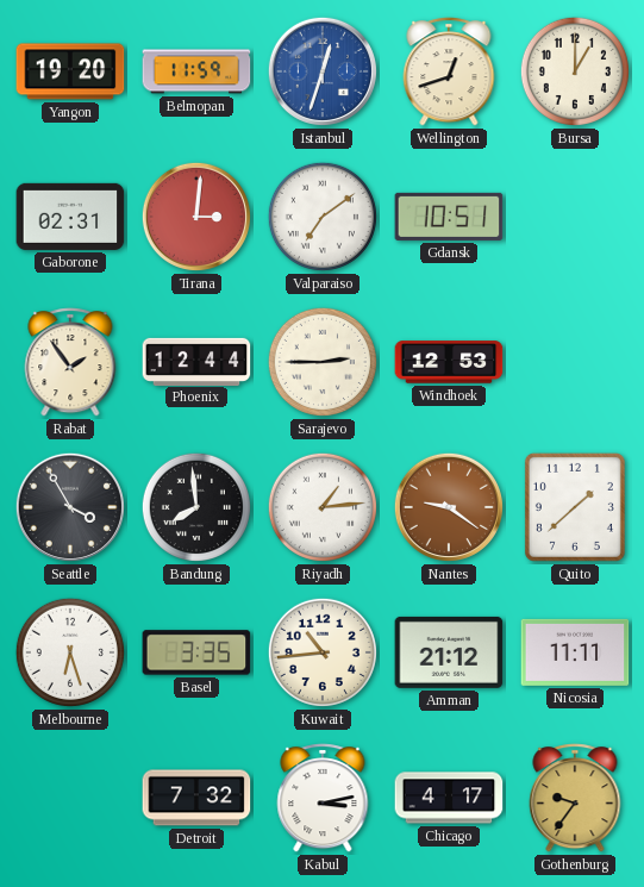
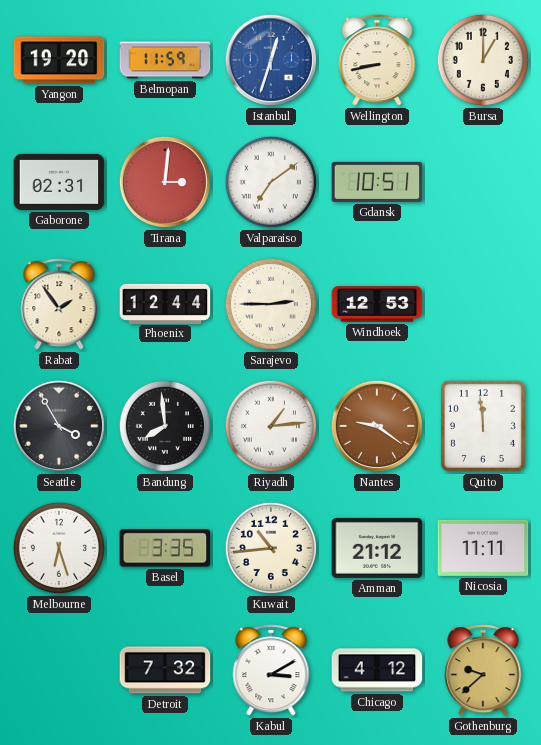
Wellington: 12:42 -> 8:43 (377, 60)
Quito: 1:38 -> 11:59 (483, 426)
Kabul: 3:13 -> 3:10 (271, 670)
Chicago: 4:17 -> 4:12 (377, 670)
Gothenburg: 9:36 -> 9:38 (483, 670)
